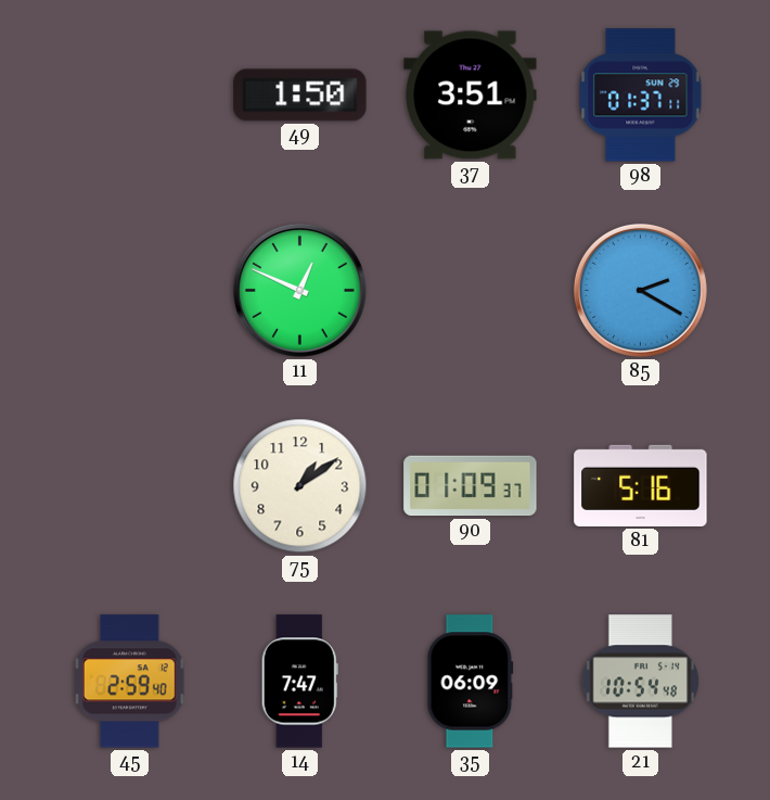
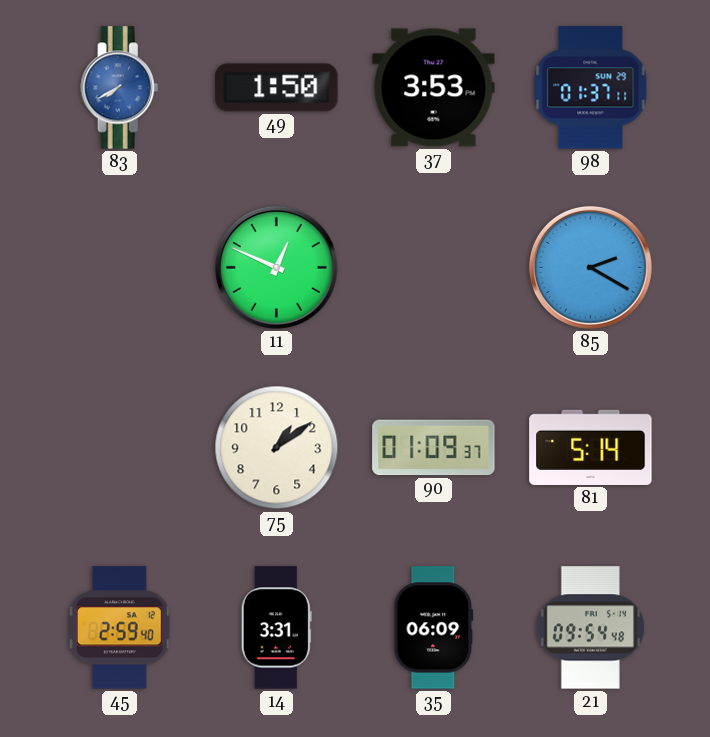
83: none -> 7:40 (120, 88)
37: 3:51 -> 3:53 (434, 88)
81: 5:16 -> 5:14 (591, 447)
14: 7:47 -> 3:31 (276, 628)
21: 10:54 -> 09:54 (591, 628)
